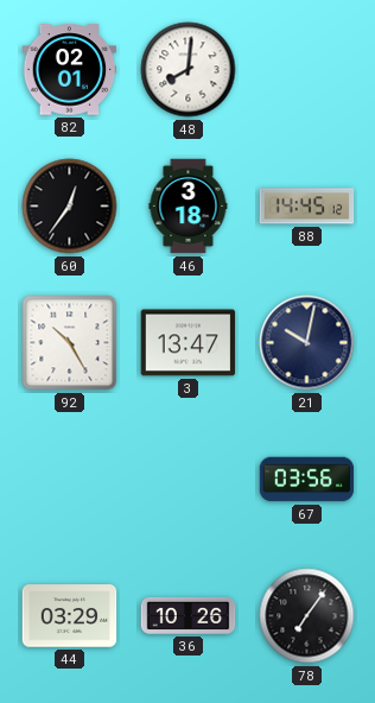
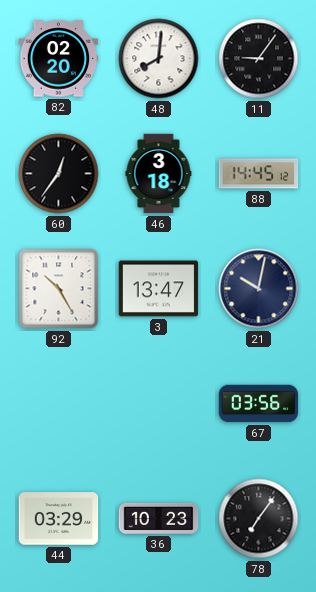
82: 02:01 -> 02:20 (59, 59)
11: none -> 9:06 (259, 59)
36: 10:26 -> 10:23 (159, 518)
